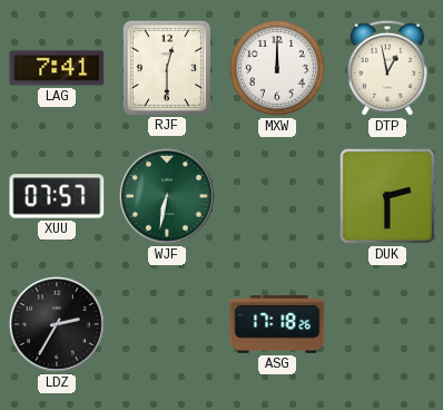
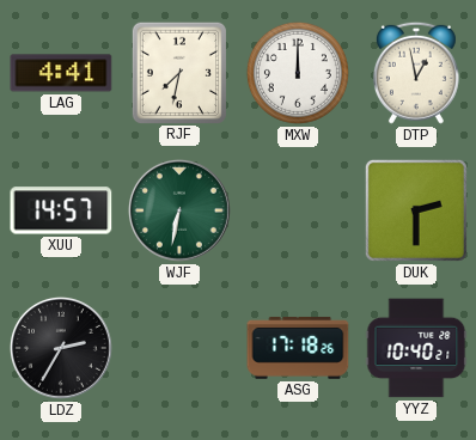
LAG: 7:41 -> 4:41 (61, 73)
RJF: 12:30 -> 7:32 (179, 72)
XUU: 07:57 -> 14:57 (61, 210)
YYZ: none -> 10:40 (416, 348)
